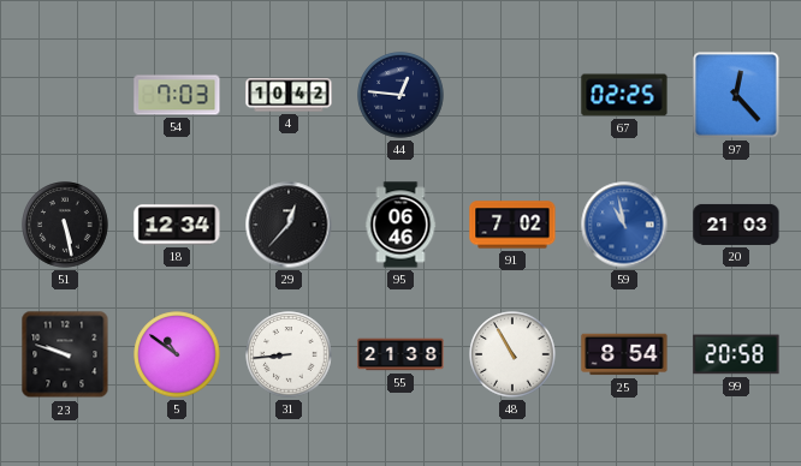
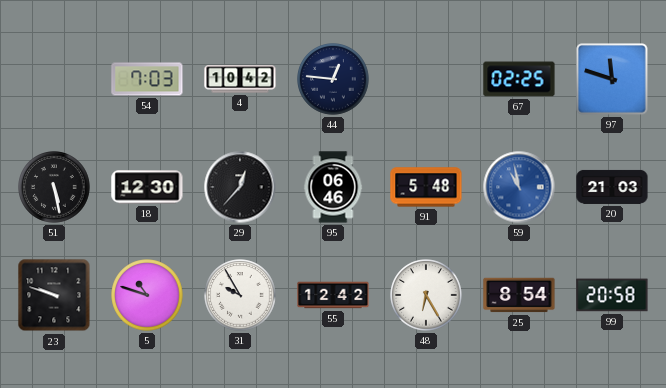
97: 12:23 -> 11:48 (612, 79)
18: 12:34 -> 12:30 (147, 187)
91: 7:02 -> 5:48 (426, 187)
5: 10:51 -> 10:48 (147, 295)
31: 8:44 -> 9:55 (240, 295)
55: 21:38 -> 12:42 (333, 295)
48: 10:55 -> 6:25 (426, 295)
